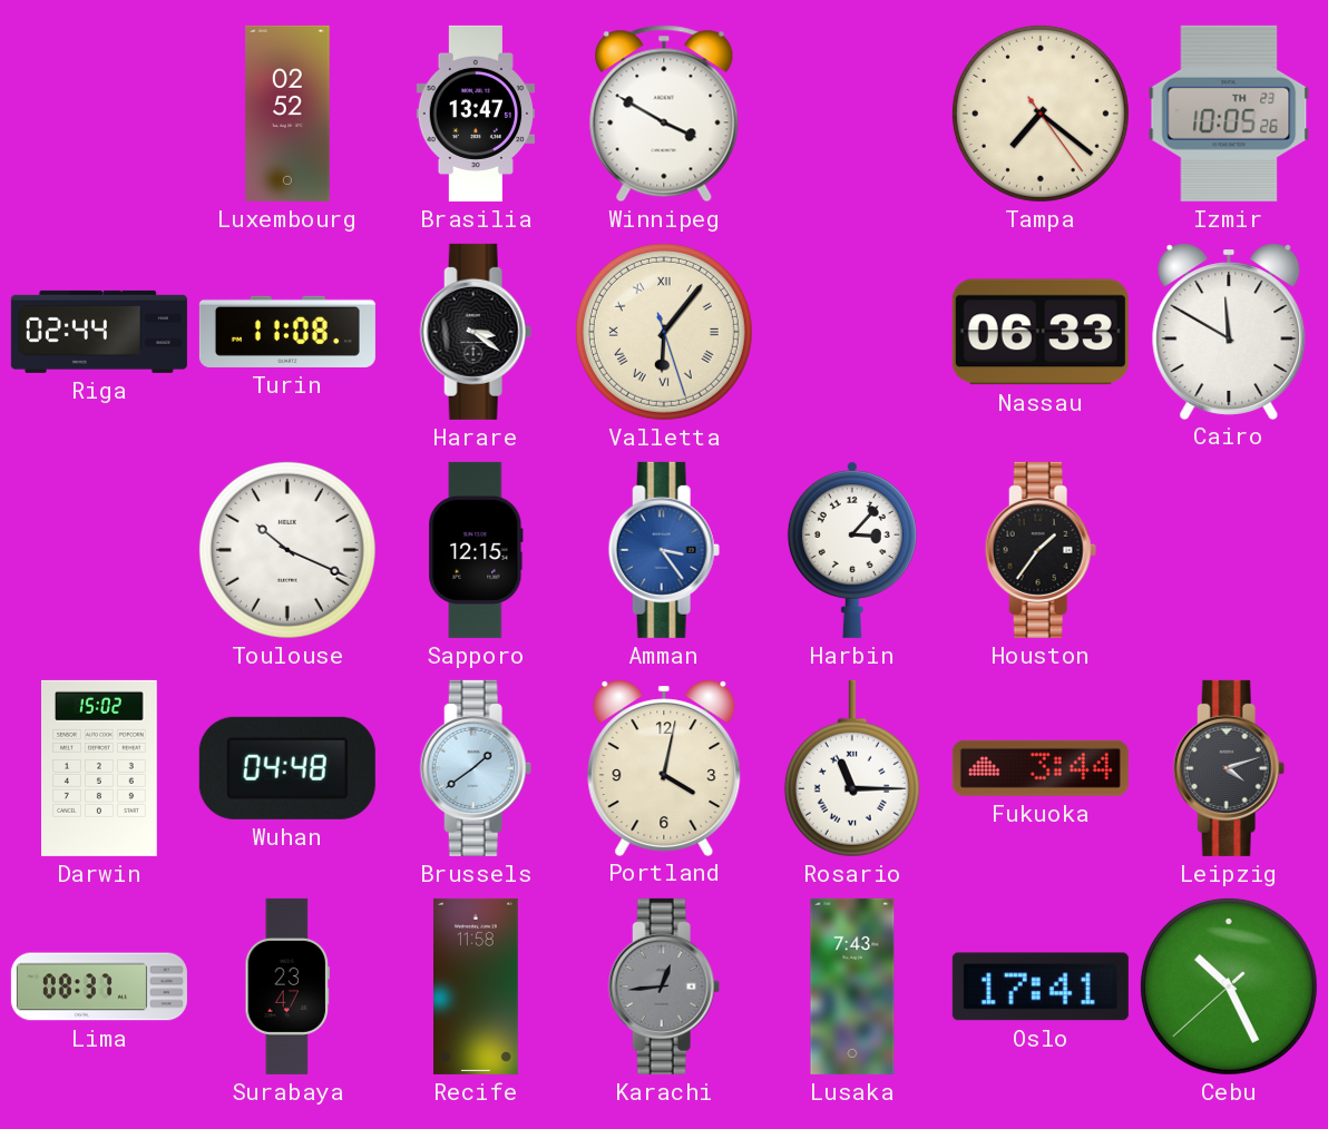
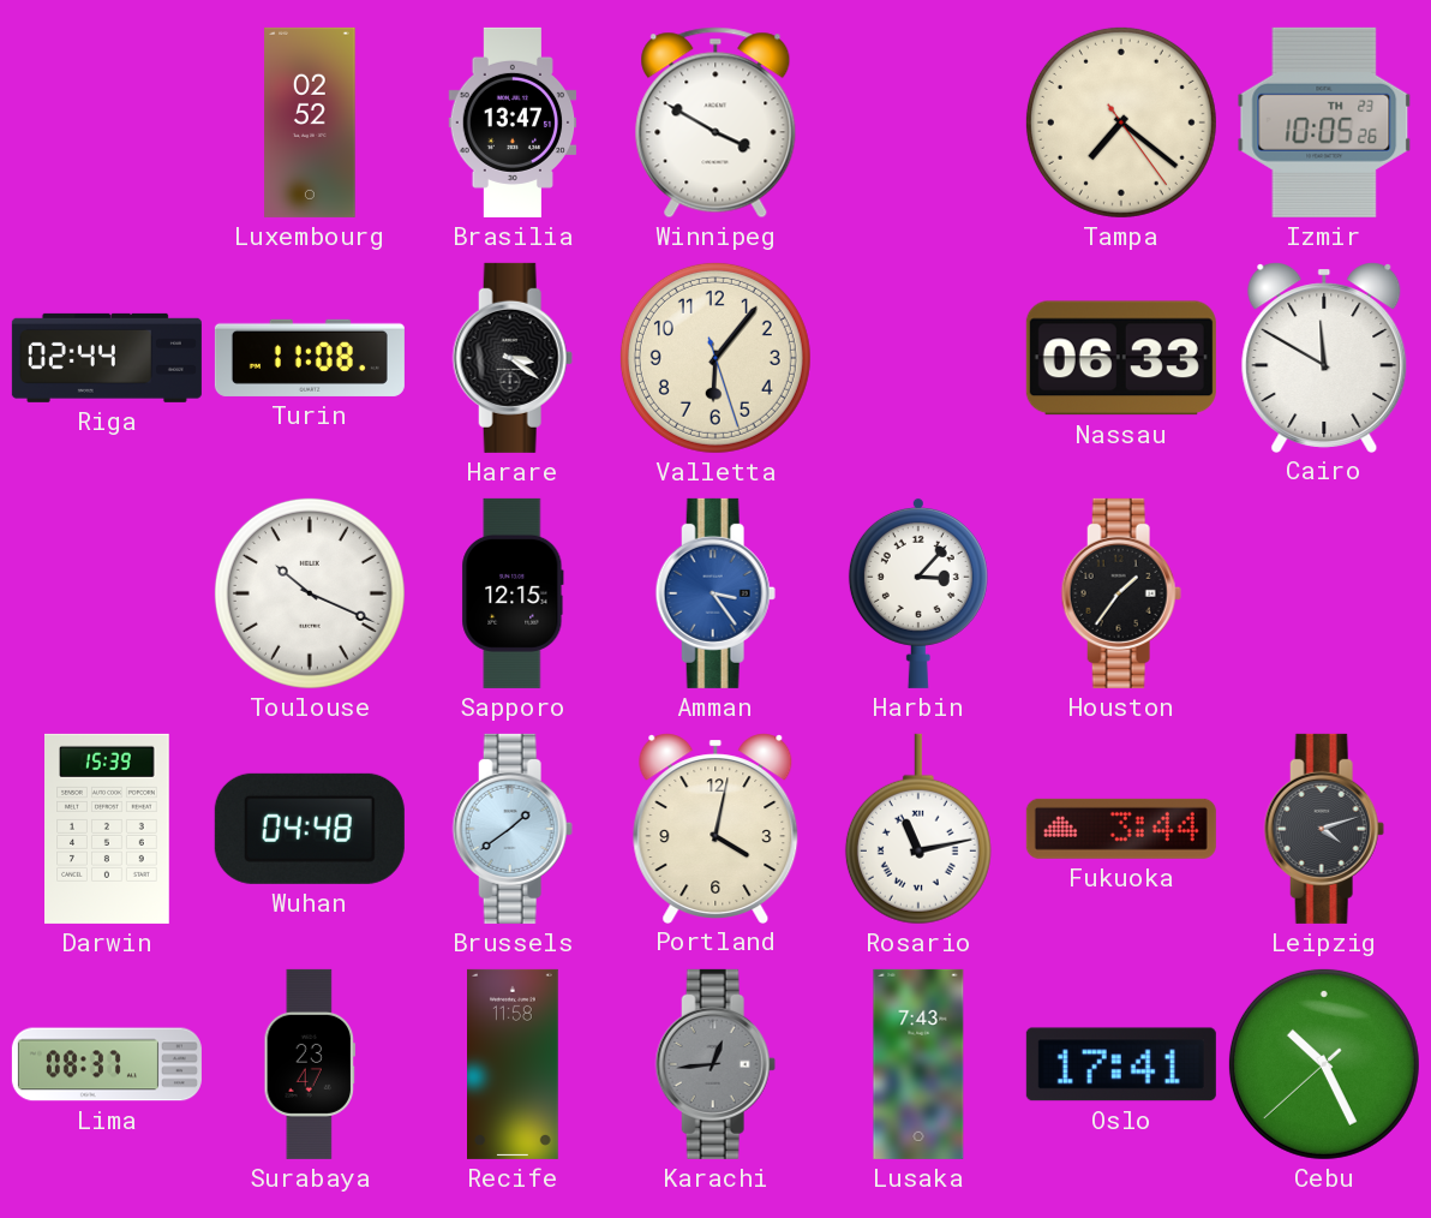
Valletta numerals: Roman -> Arabic (715, 358)
Darwin: 15:02 -> 15:39 (107, 829)
Rosario: 11:15 -> 11:13 (918, 829)
